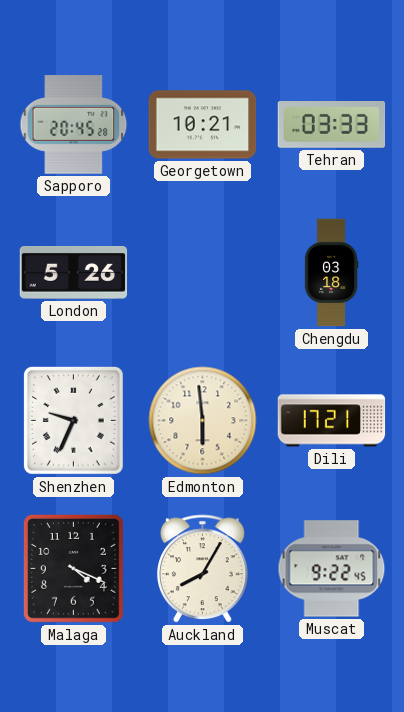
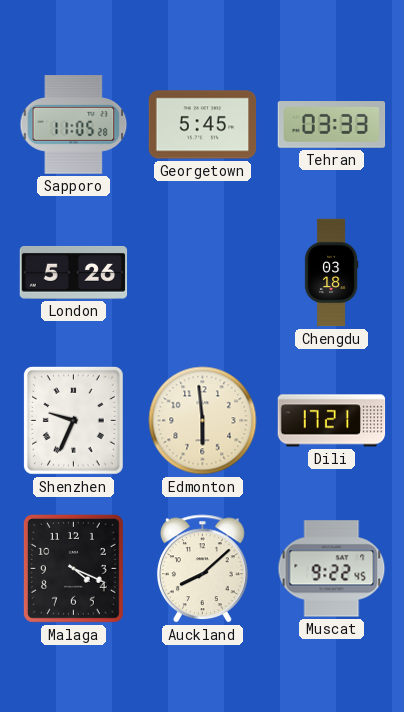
Sapporo: 20:45 -> 11:05 (74, 125)
Georgetown: 10:21 -> 5:45 (203, 125)
Auckland: 8:05 -> 8:08 (202, 569)
